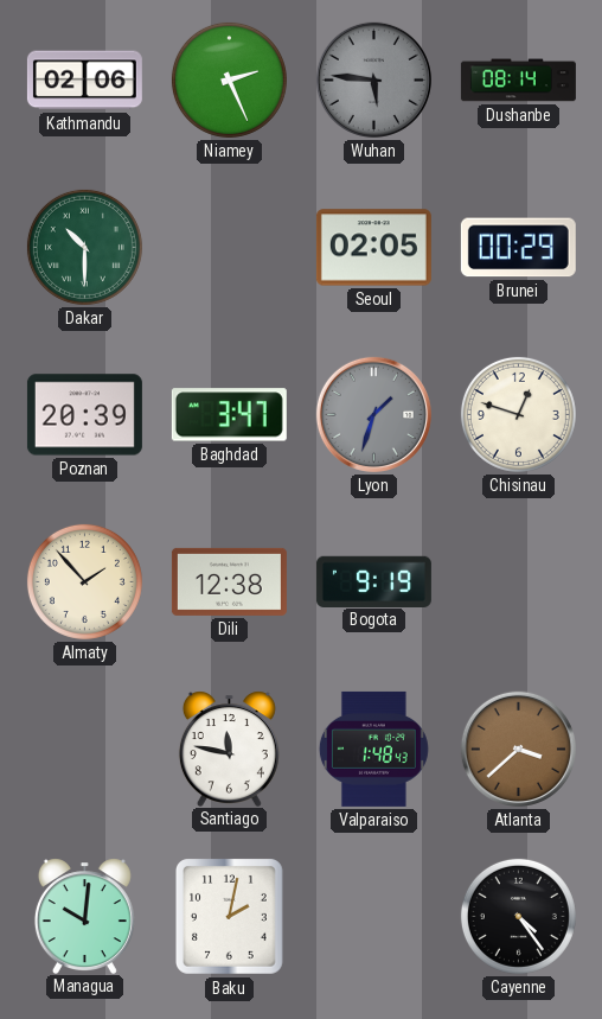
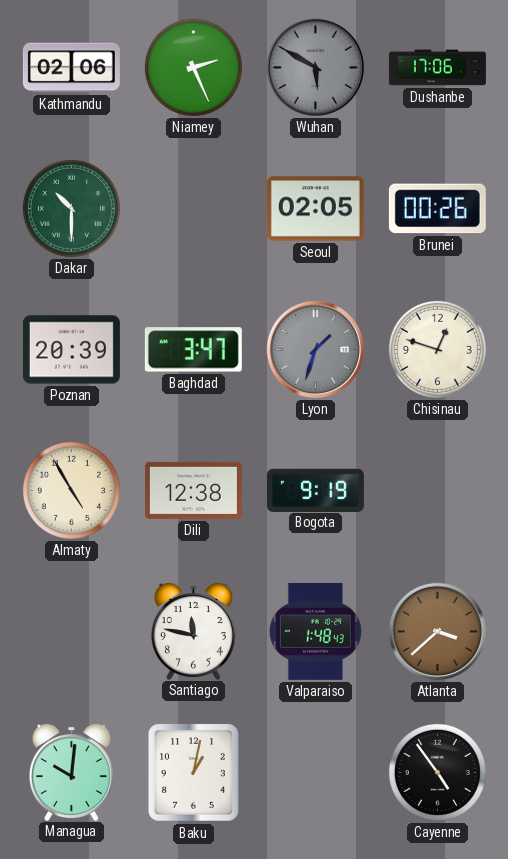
Wuhan: 5:46 -> 5:50 (315, 67)
Dushanbe: 08:14 -> 17:06 (437, 68)
Brunei: 00:29 -> 00:26 (437, 209)
Almaty: 1:53 -> 4:55 (71, 490)
Baku: 2:02 -> 1:02 (194, 773)
Cayenne: 4:24 -> 4:54 (437, 772)
